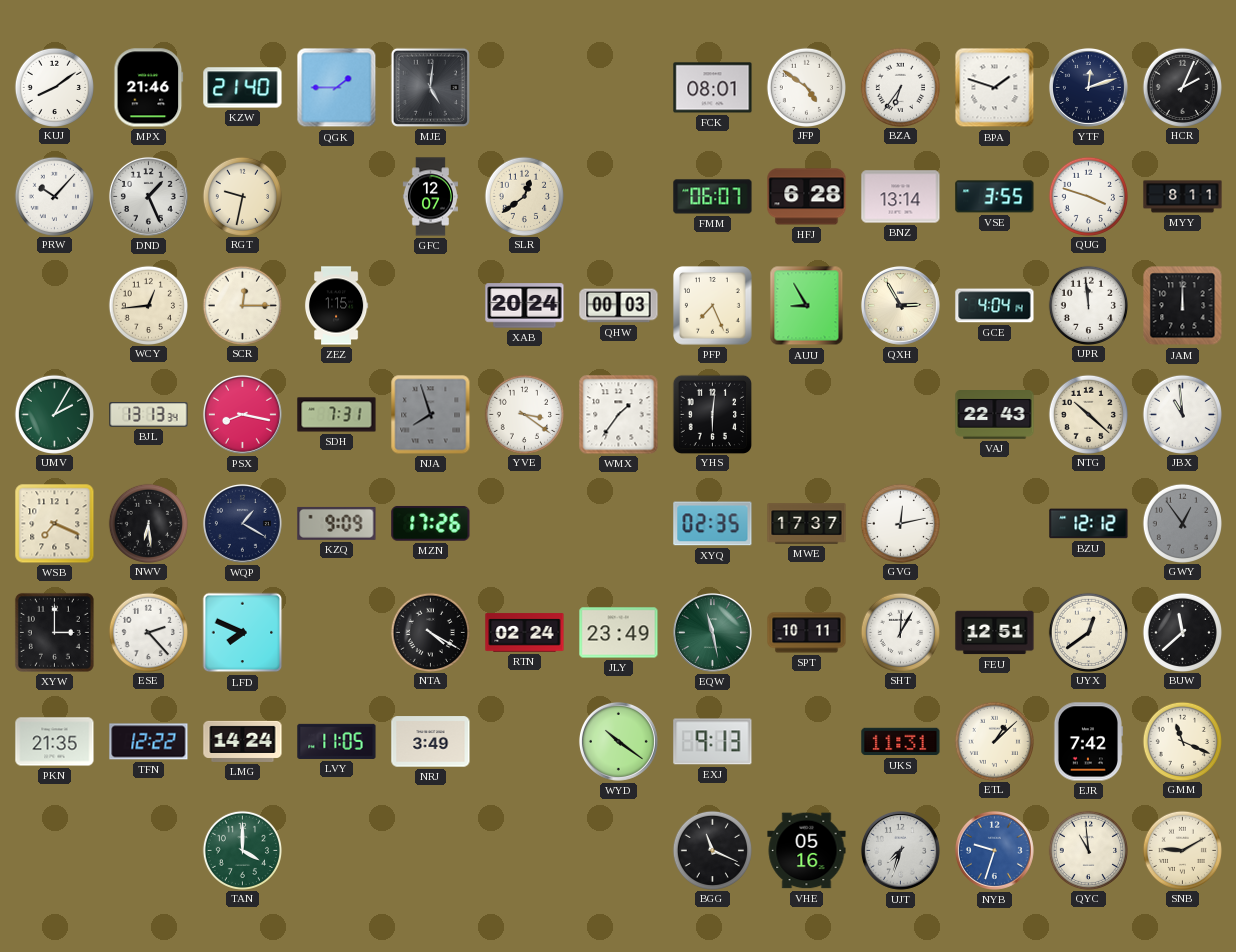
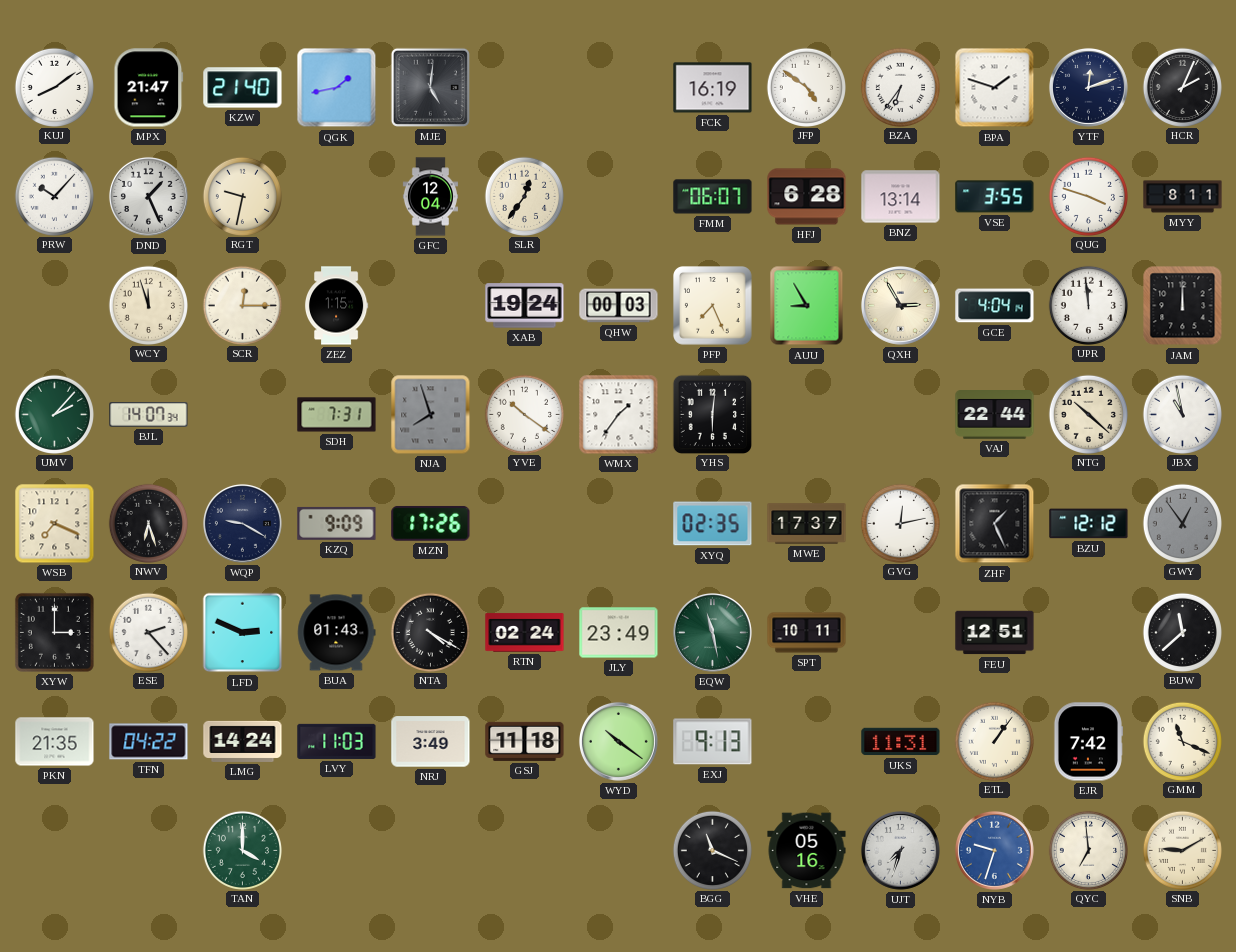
MPX: 21:46 -> 21:47 (149, 88)
QGK: 1:45 -> 1:43 (337, 88)
FCK: 08:01 -> 16:19 (713, 88)
GFC: 12:07 -> 12:04 (430, 197)
SLR: 12:39 -> 12:36 (524, 196)
WCY: 12:44 -> 11:57 (148, 305)
XAB: 20:24 -> 19:24 (525, 306)
UMV: 2:05 -> 2:07 (54, 414)
BJL: 13:13 -> 14:07 (149, 415)
PSX: 8:17 -> none (242, 414)
YVE: 3:21 -> 10:21 (524, 414)
VAJ: 22:43 -> 22:44 (995, 415)
JBX: 10:59 -> 10:58 (1182, 414)
NWV: 6:29 -> 6:27 (148, 523)
WQP: 1:20 -> 9:20 (242, 523)
ZHF: none -> 1:26 (995, 524)
LFD: 7:49 -> 2:49 (243, 633)
BUA: none -> 01:43 (337, 633)
SHT: 12:05 -> none (900, 632)
UYX: 12:39 -> none (1088, 632)
TFN: 12:22 -> 04:22 (149, 742)
LVY: 11:05 -> 11:03 (337, 741)
GSJ: none -> 11:18 (525, 741)
ETL: 1:08 -> 1:06 (994, 741)
QYC: 10:59 -> 6:59 (1088, 850)
